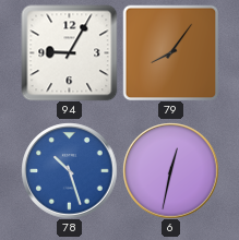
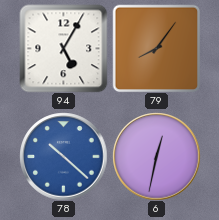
94: 9:05 -> 5:05 (63, 48)
78: 10:27 -> 10:22 (63, 156)
